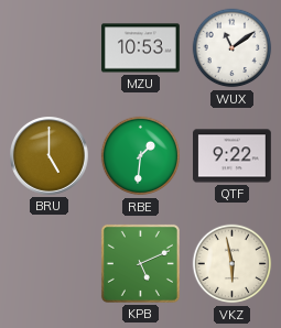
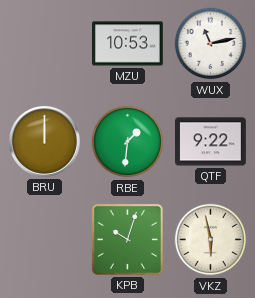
WUX: 11:09 -> 11:13 (211, 44)
BRU: 5:00 -> 12:00 (45, 142)
KPB: 5:11 -> 10:03 (127, 239)
